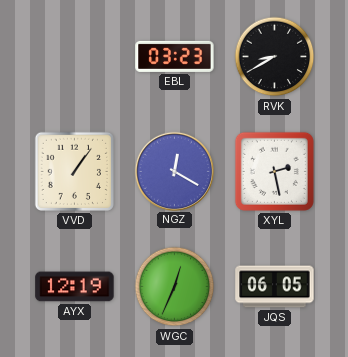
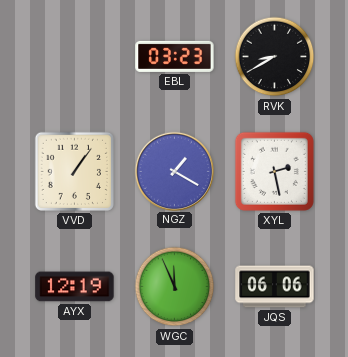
NGZ: 12:20 -> 1:20 (174, 171)
WGC: 12:34 -> 11:56 (175, 287)
JQS: 06:05 -> 06:06 (275, 287)
